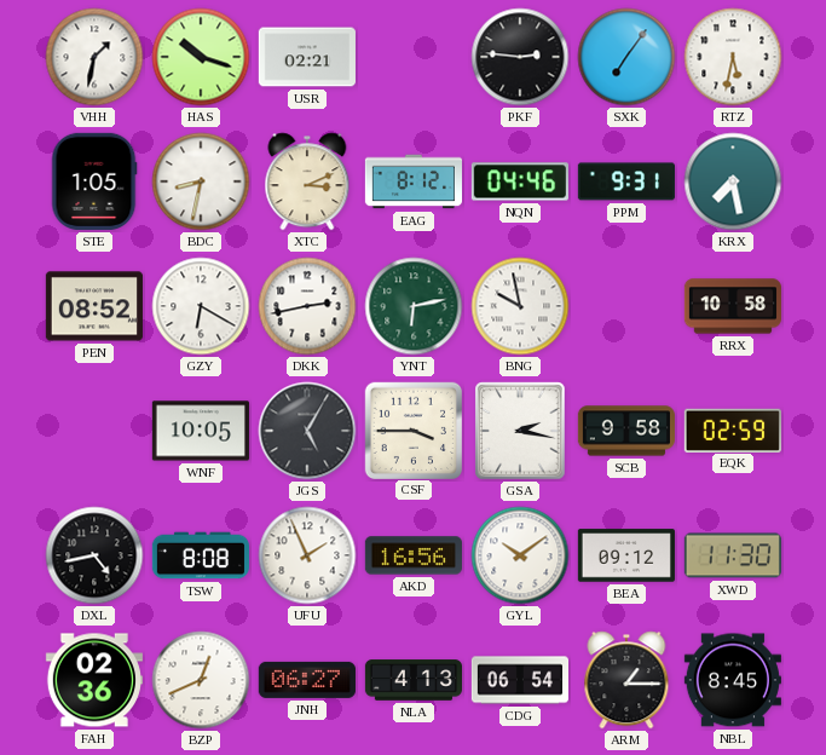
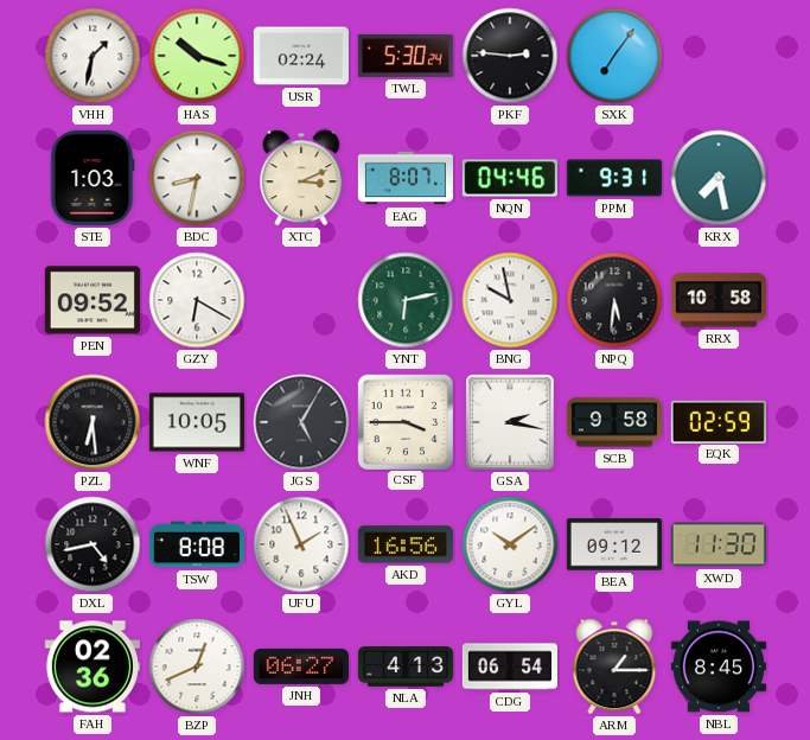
USR: 02:21 -> 02:24 (301, 56)
TWL: none -> 5:30 (406, 56)
RTZ: 5:32 -> none (733, 57)
STE: 1:05 -> 1:03 (93, 178)
EAG: 8:12 -> 8:07 (404, 178)
PEN: 08:52 -> 09:52 (93, 300)
DKK: 2:43 -> none (307, 306)
NPQ: none -> 5:31 (614, 300)
PZL: none -> 6:29 (93, 422)
